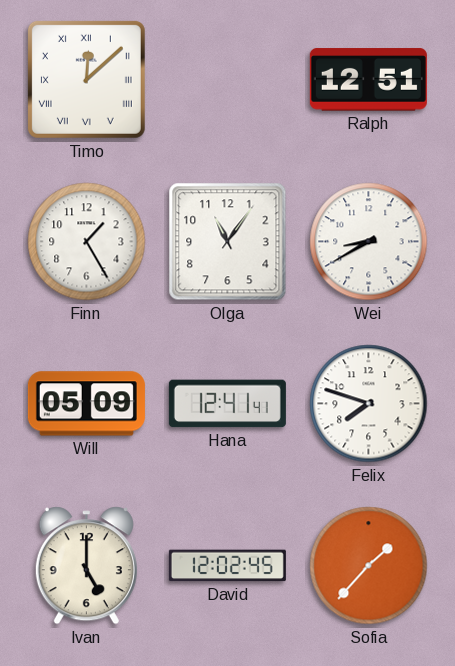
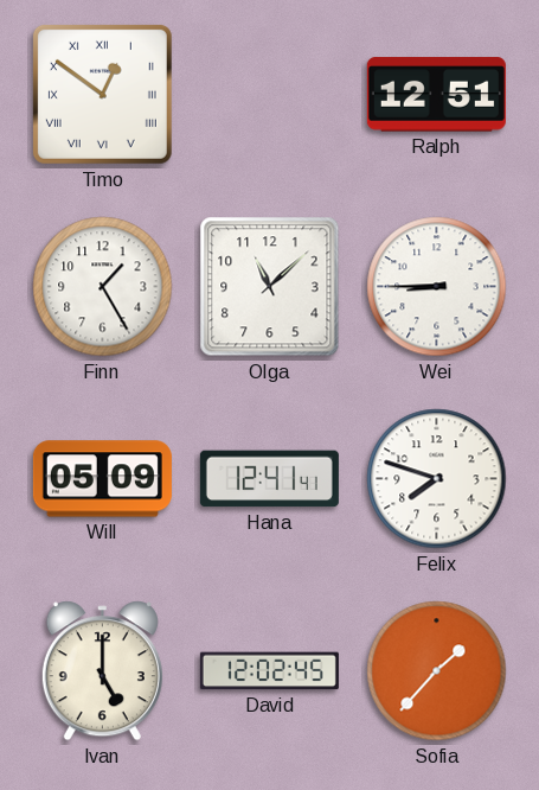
Timo: 12:08 -> 12:51 (102, 94)
Olga: 11:06 -> 11:08 (270, 287)
Wei: 8:40 -> 8:45 (437, 287)
